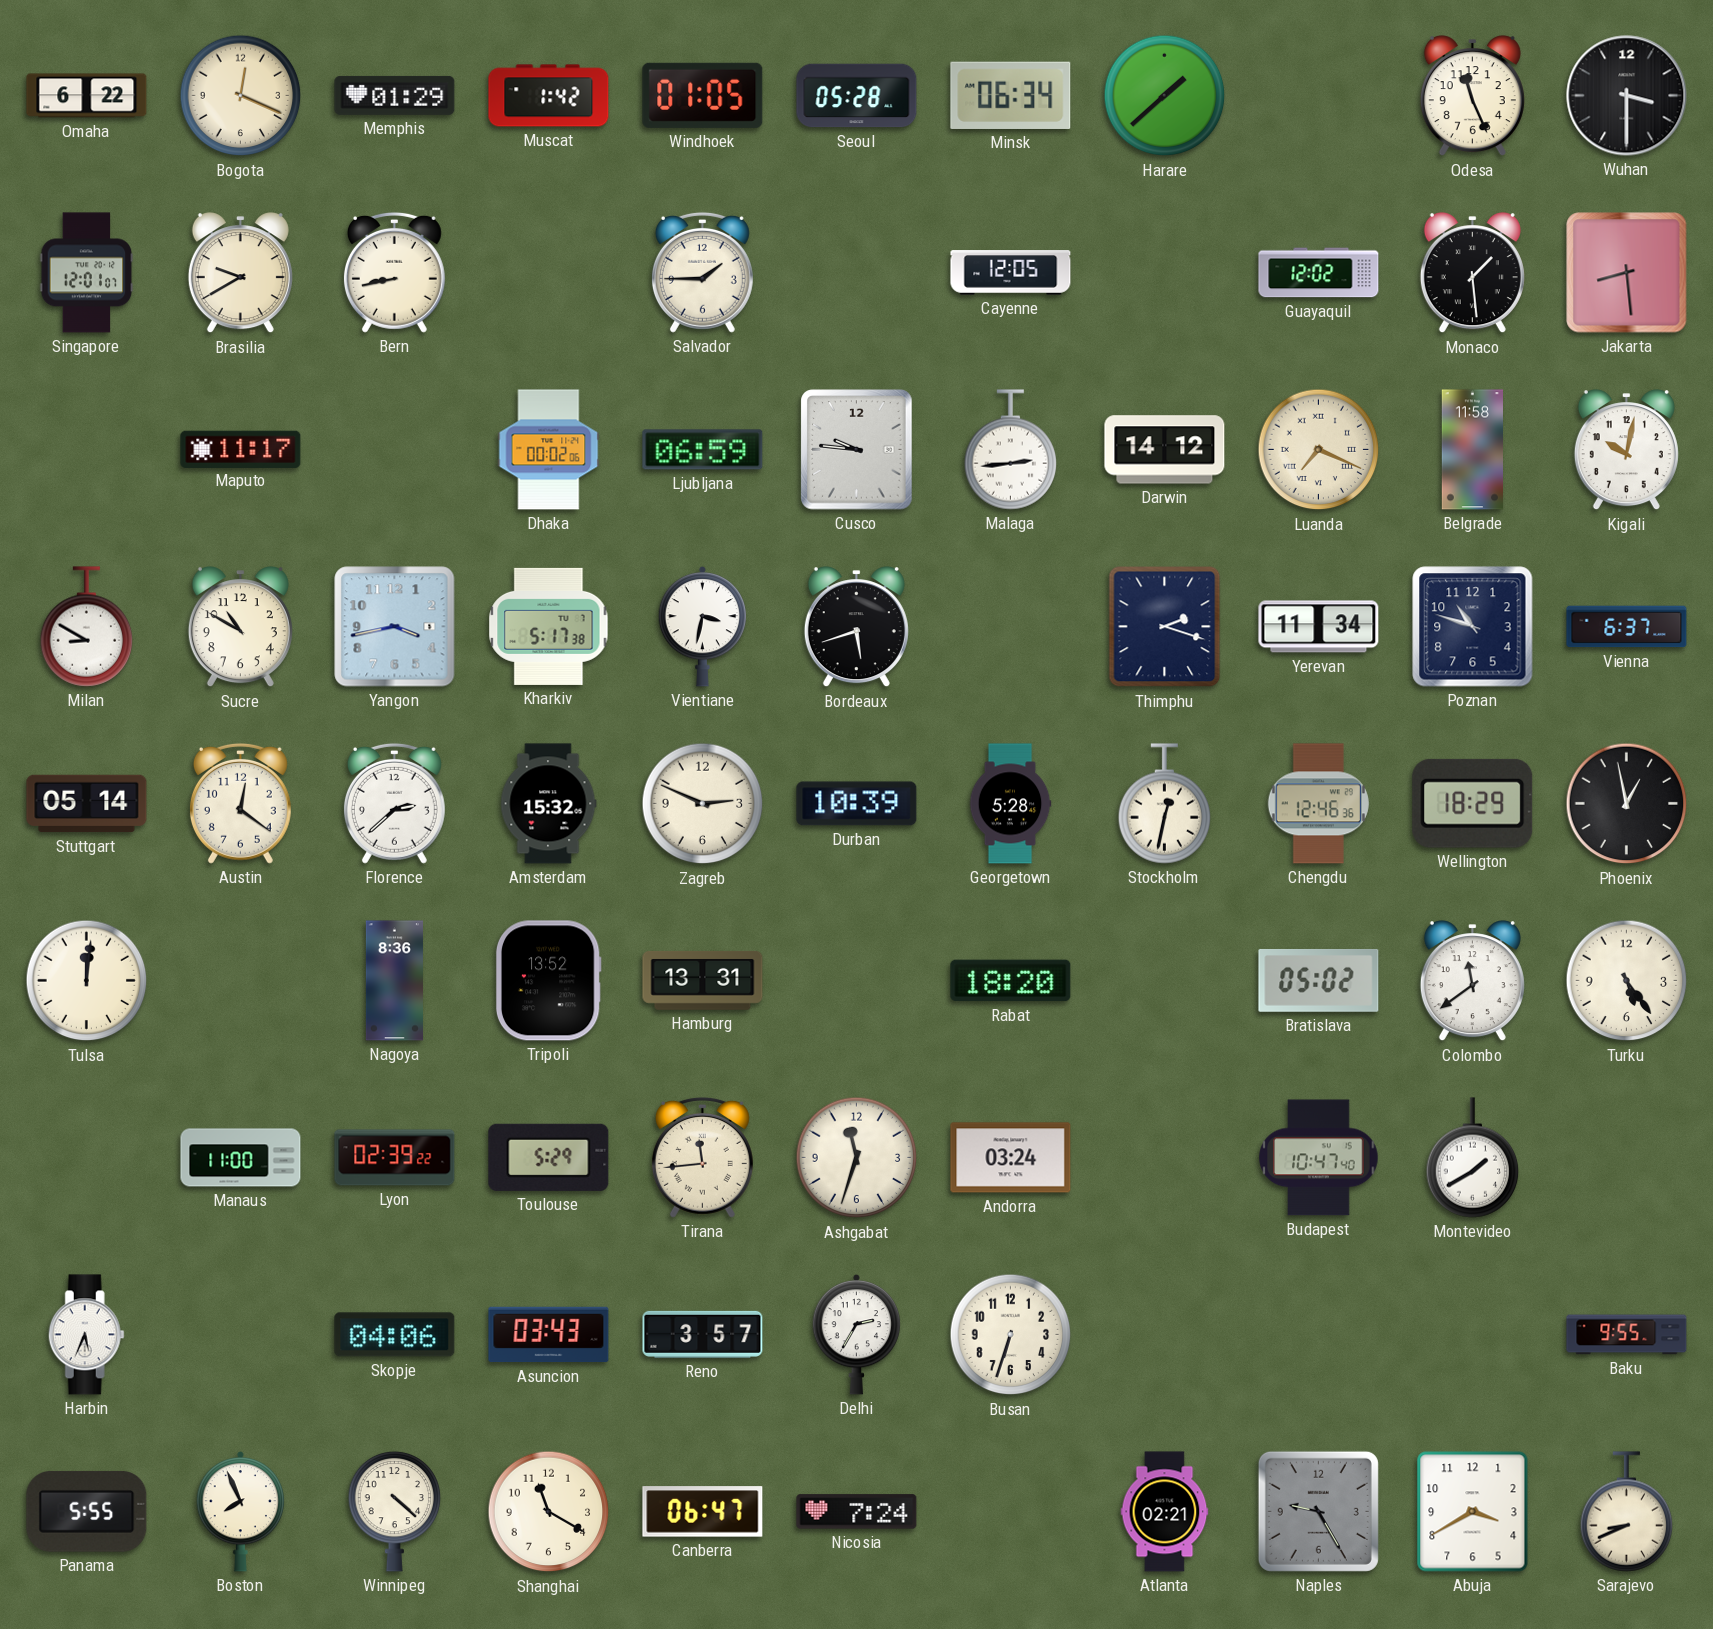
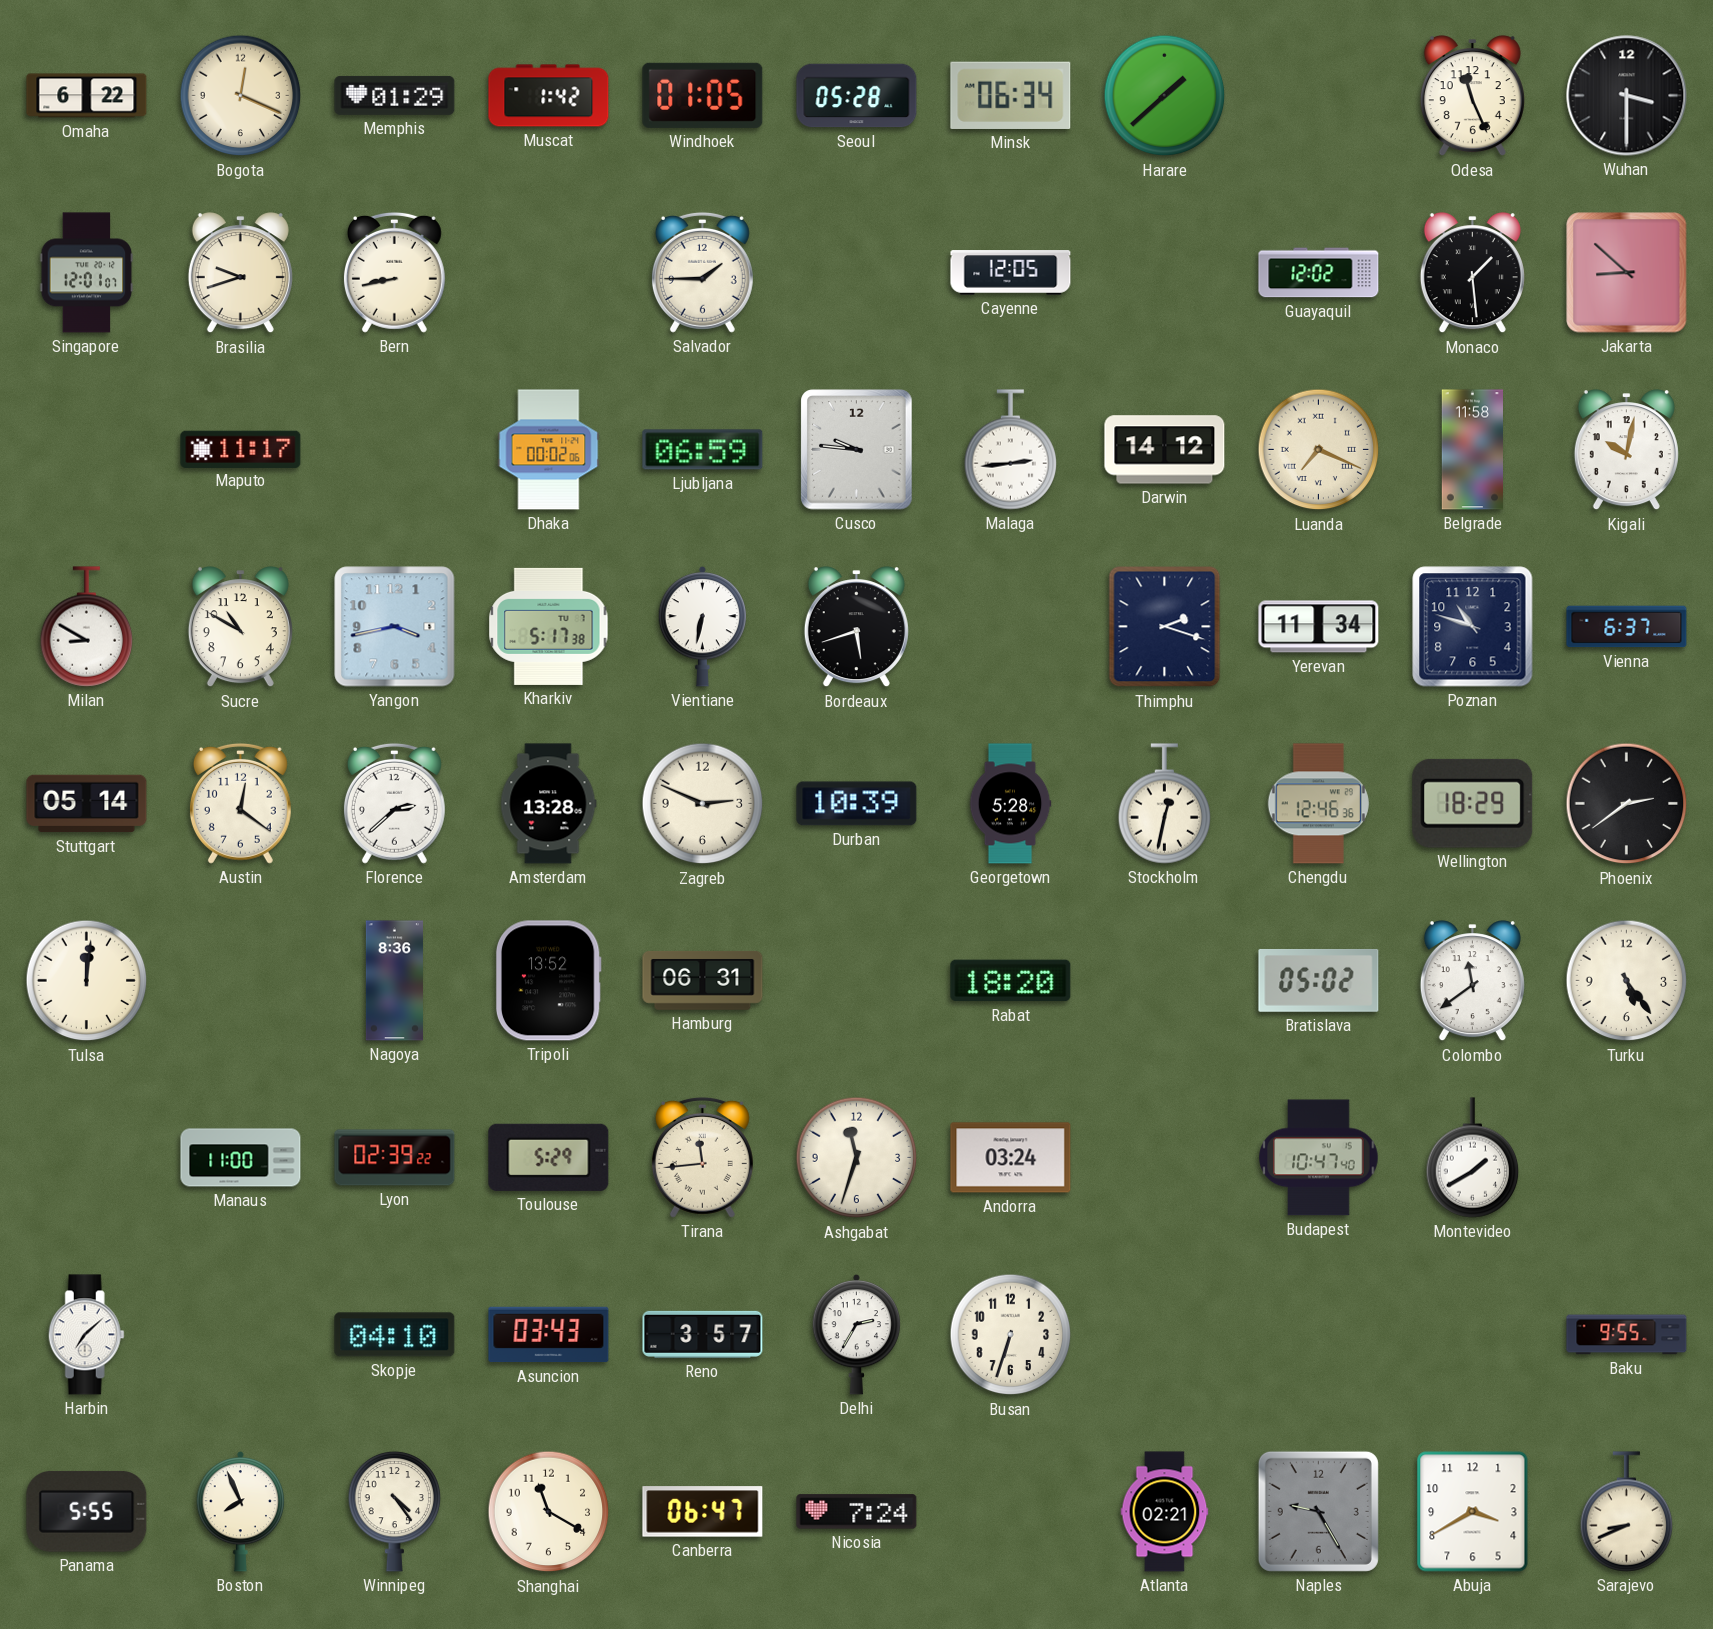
Brasilia: 9:40 -> 9:42 (240, 273)
Jakarta: 8:29 -> 8:52 (1627, 273)
Vientiane: 3:32 -> 6:32 (703, 626)
Amsterdam: 15:32 -> 13:28 (549, 804)
Phoenix: 12:58 -> 2:39 (1627, 804)
Hamburg: 13:31 -> 06:31 (703, 980)
Harbin: 5:34 -> 7:08 (86, 1335)
Skopje: 04:06 -> 04:10 (395, 1335)
Winnipeg: 4:22 -> 4:24 (395, 1511)
